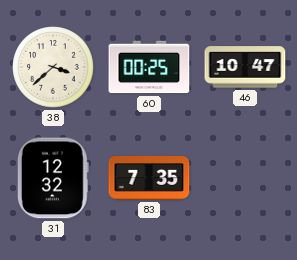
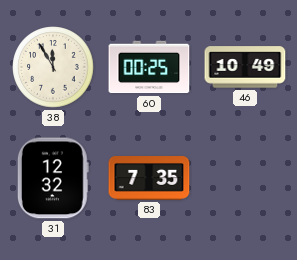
38: 3:38 -> 11:55 (53, 67)
46: 10:47 -> 10:49 (245, 67)
